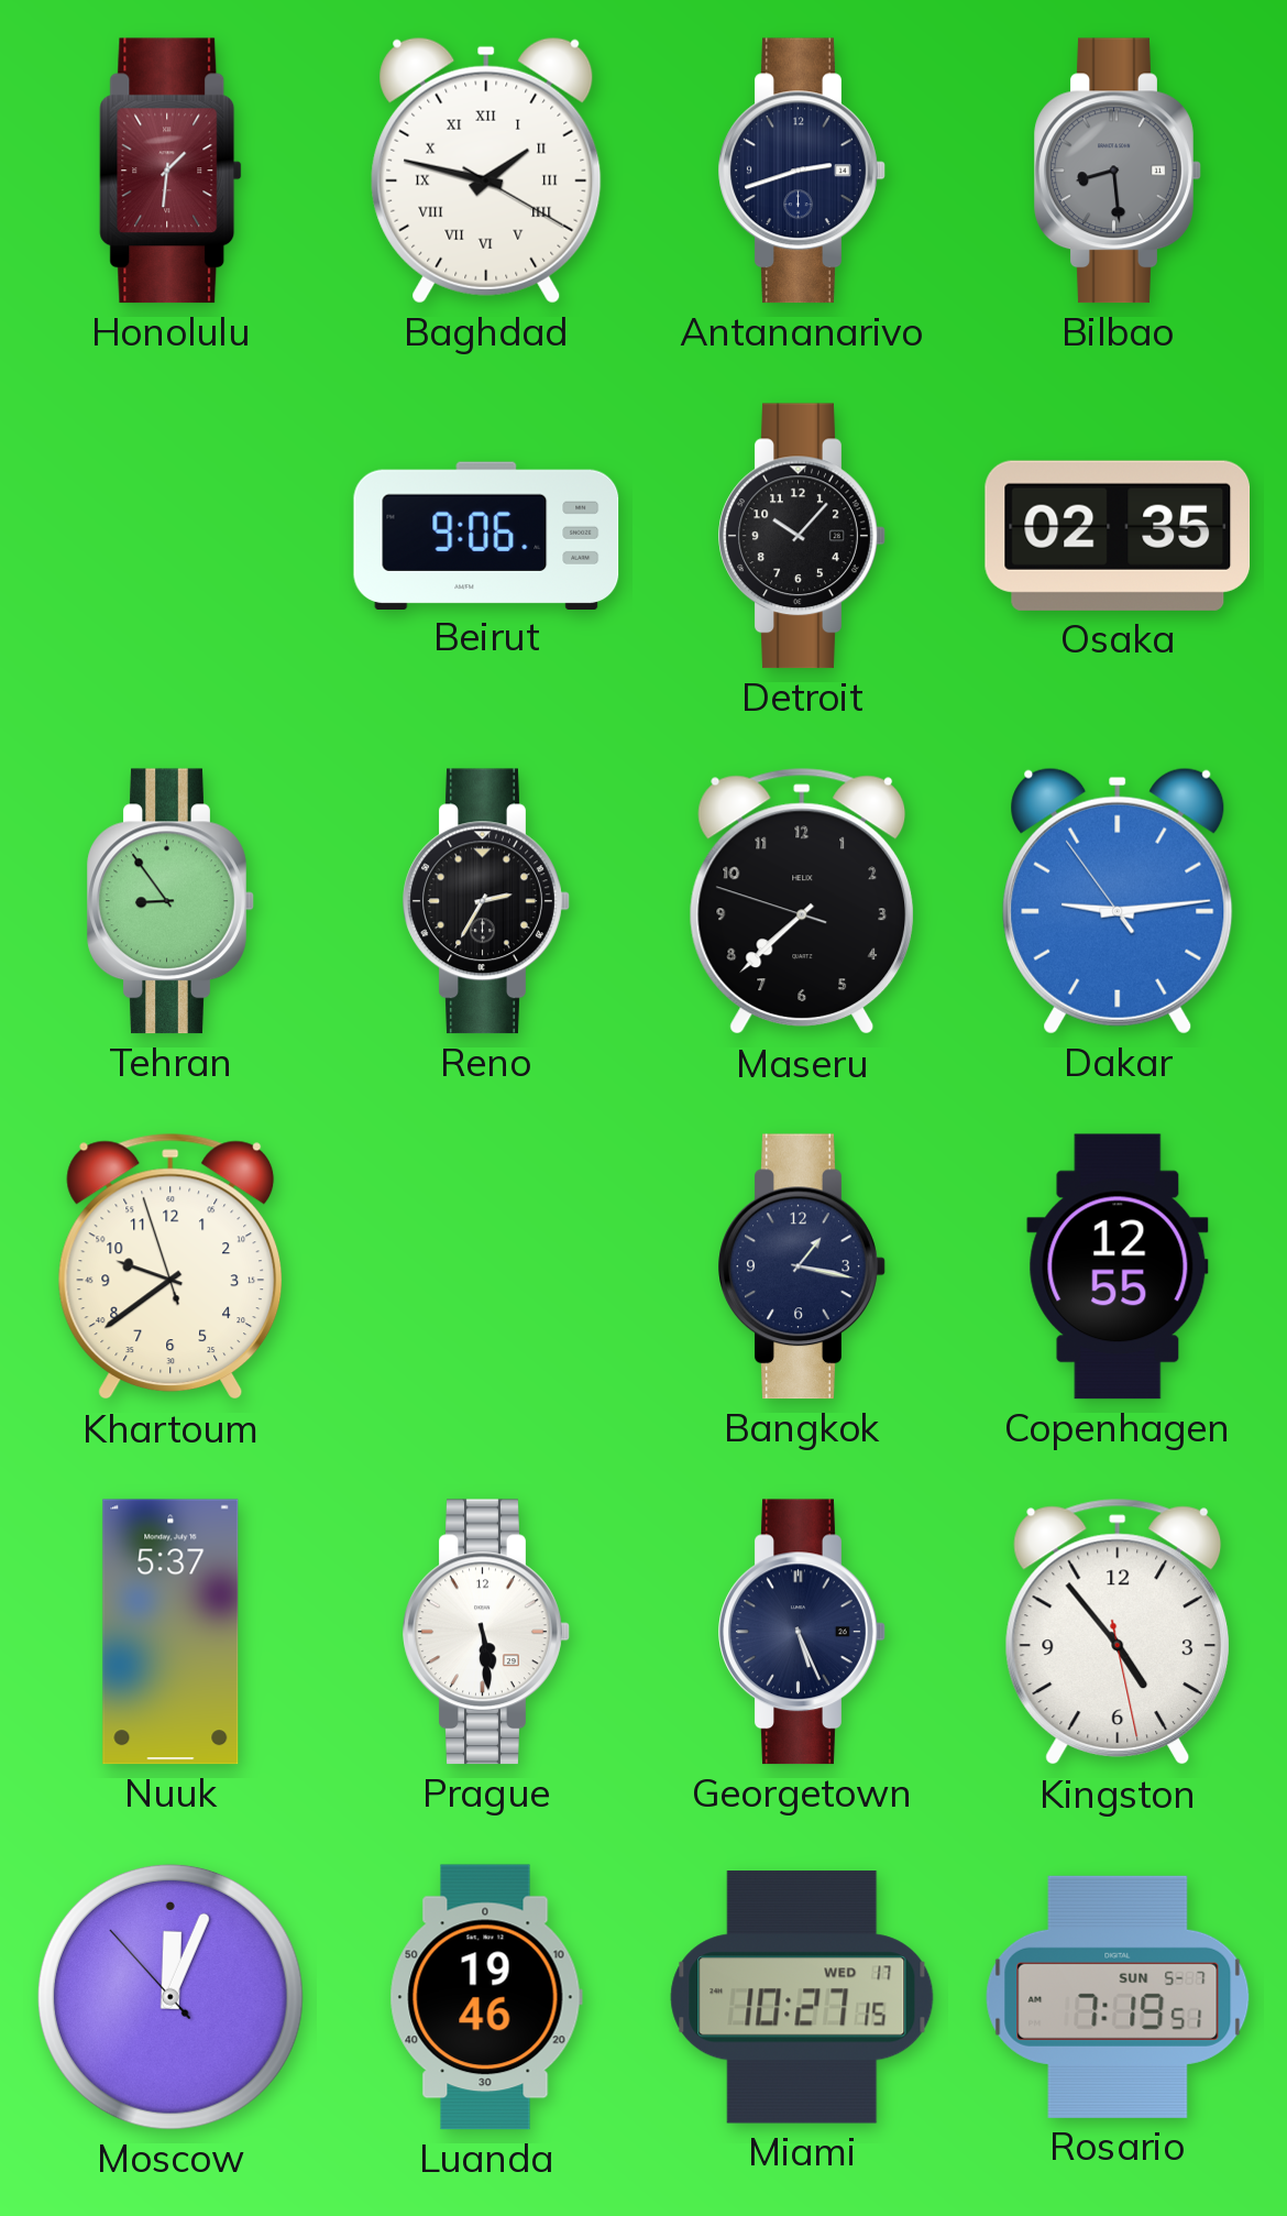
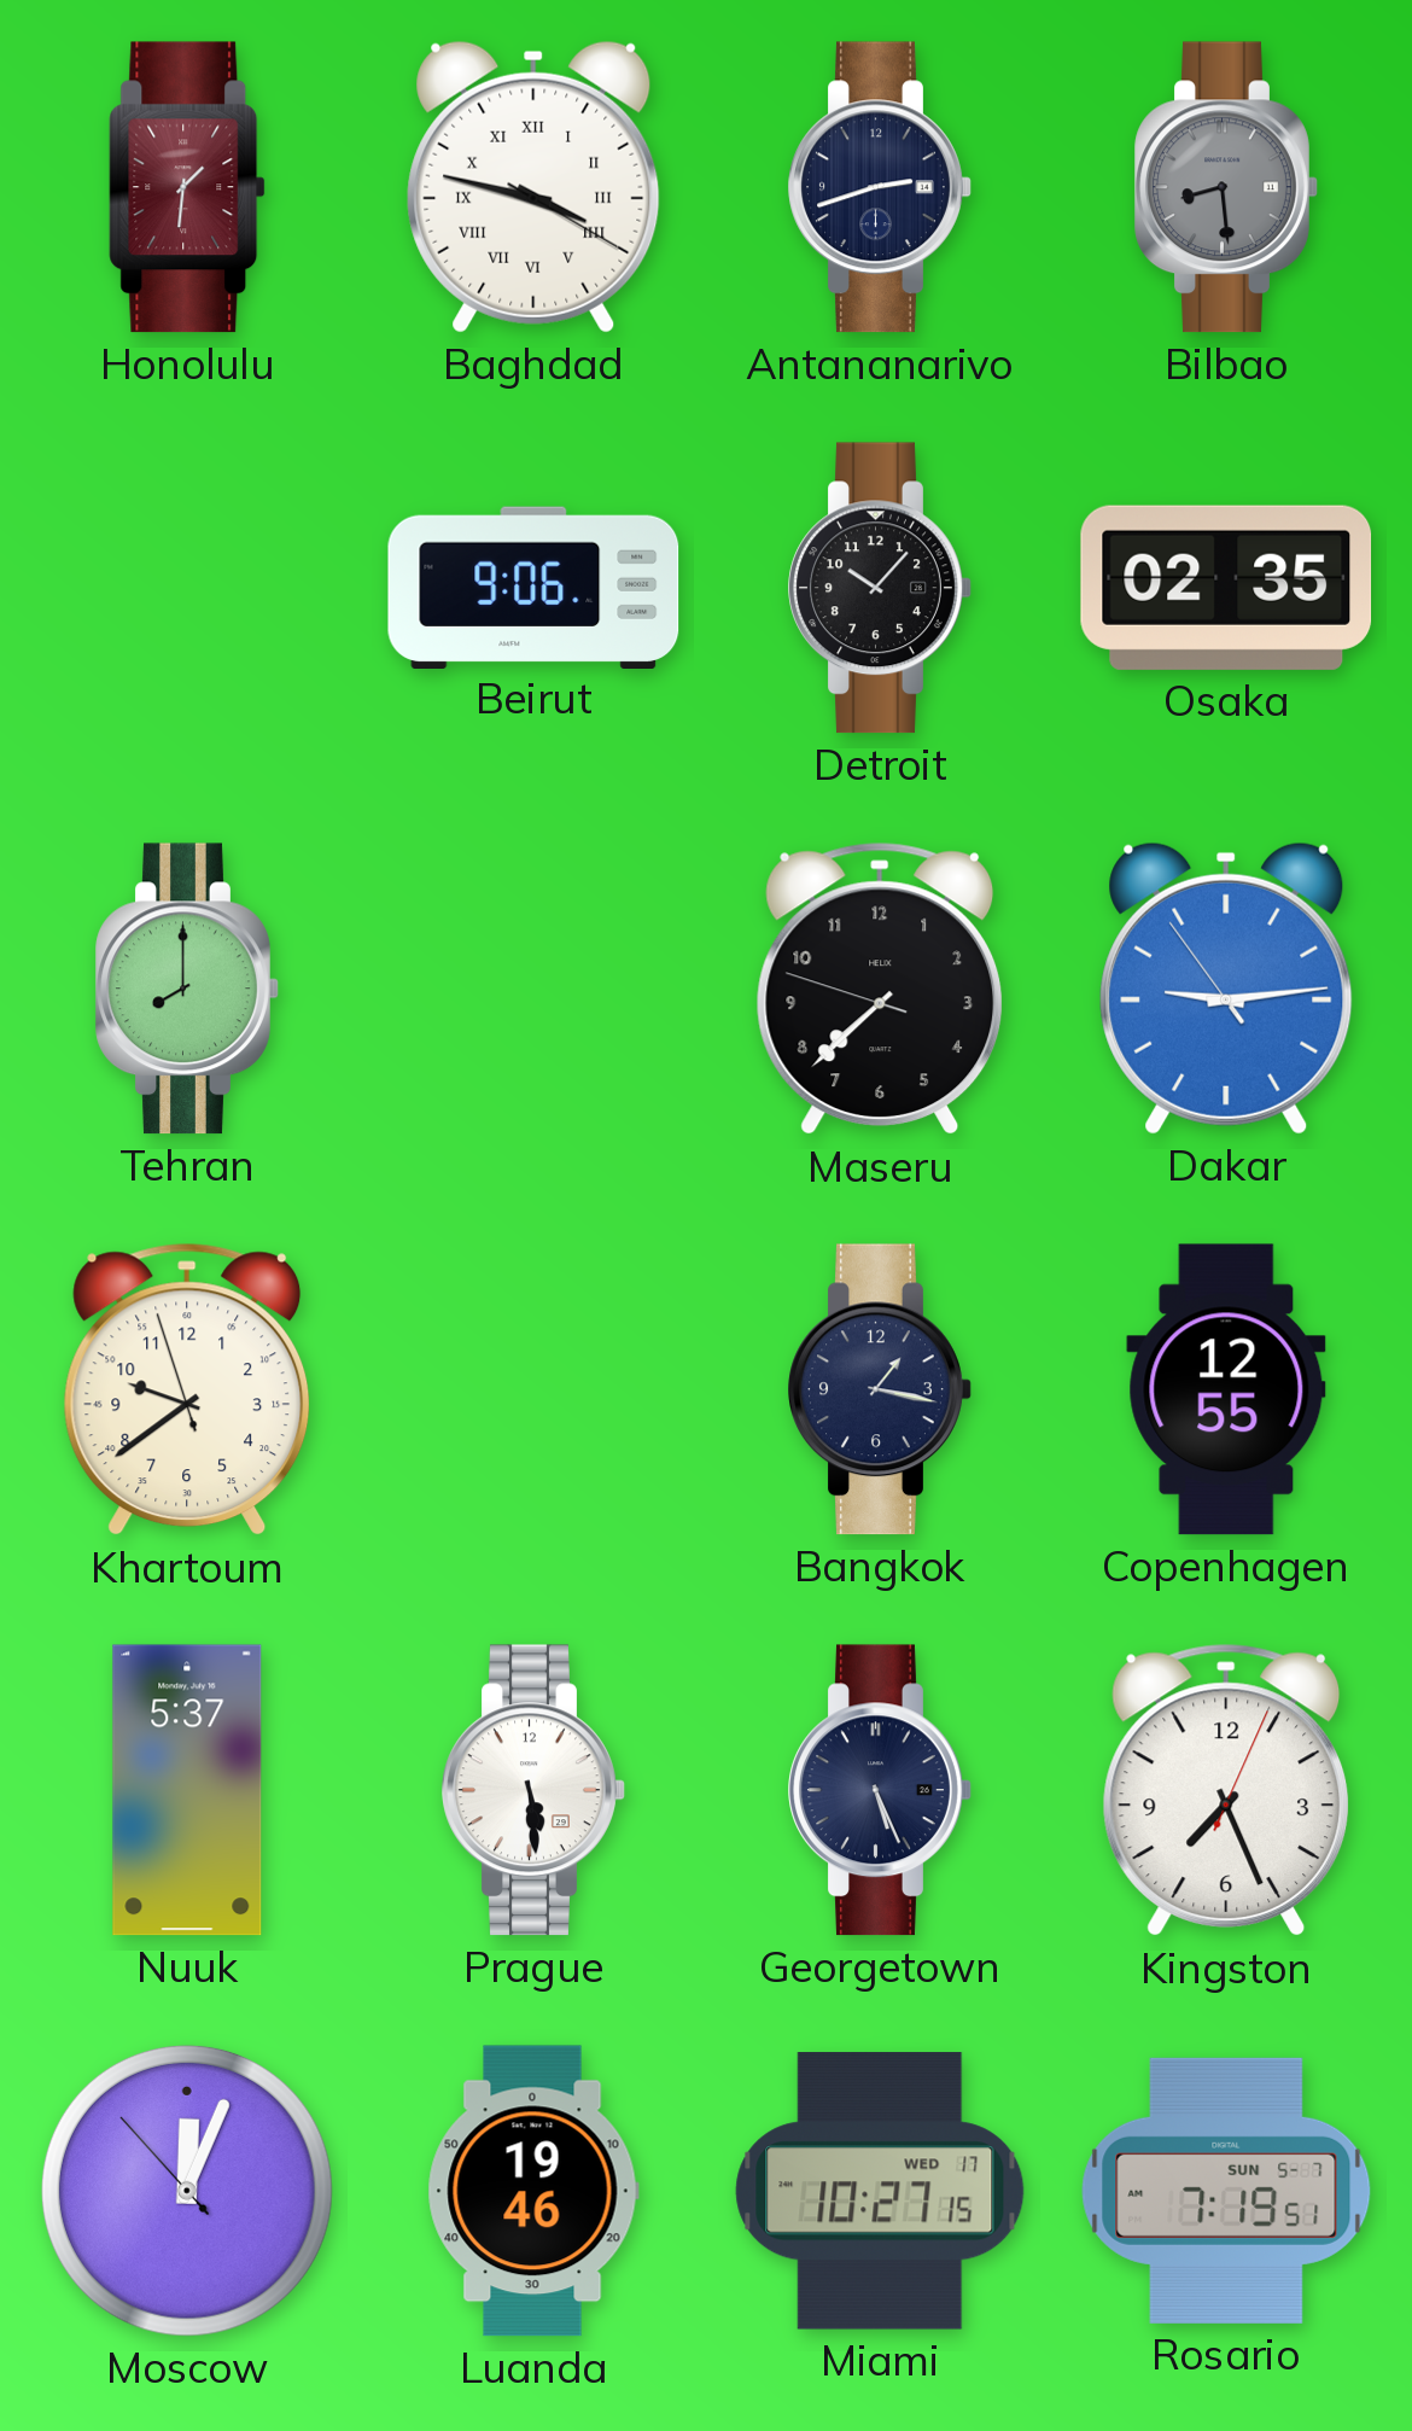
Baghdad: 1:47 -> 3:47 (533, 187)
Tehran: 8:54 -> 8:00 (187, 989)
Reno: 2:35 -> none (486, 901)
Kingston: 4:53 -> 7:26 (1226, 1790)
